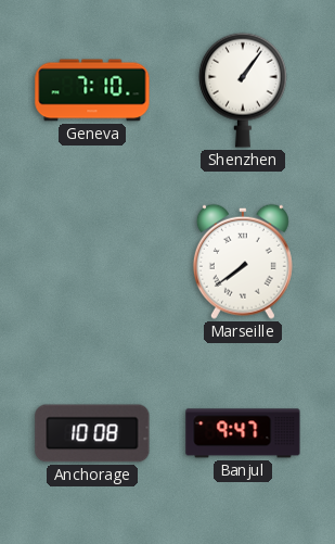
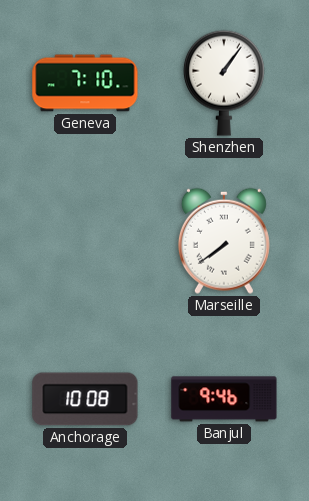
Banjul: 9:47 -> 9:46 (224, 399)
